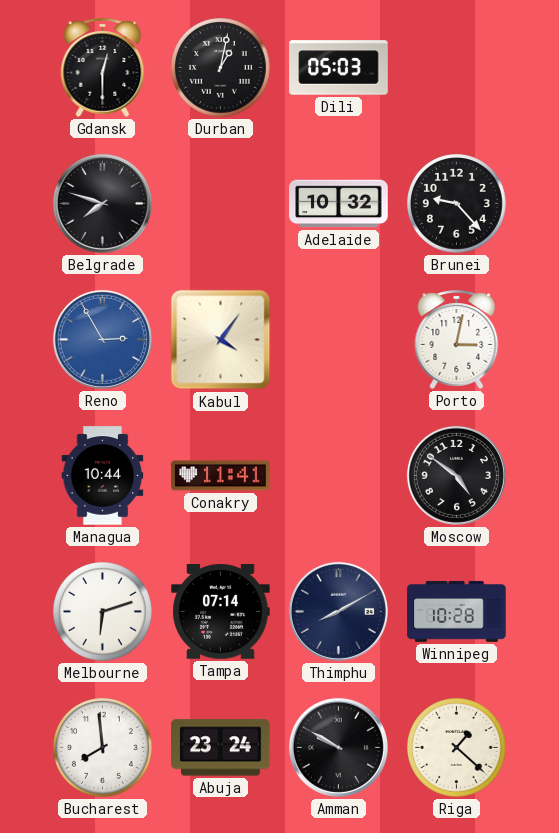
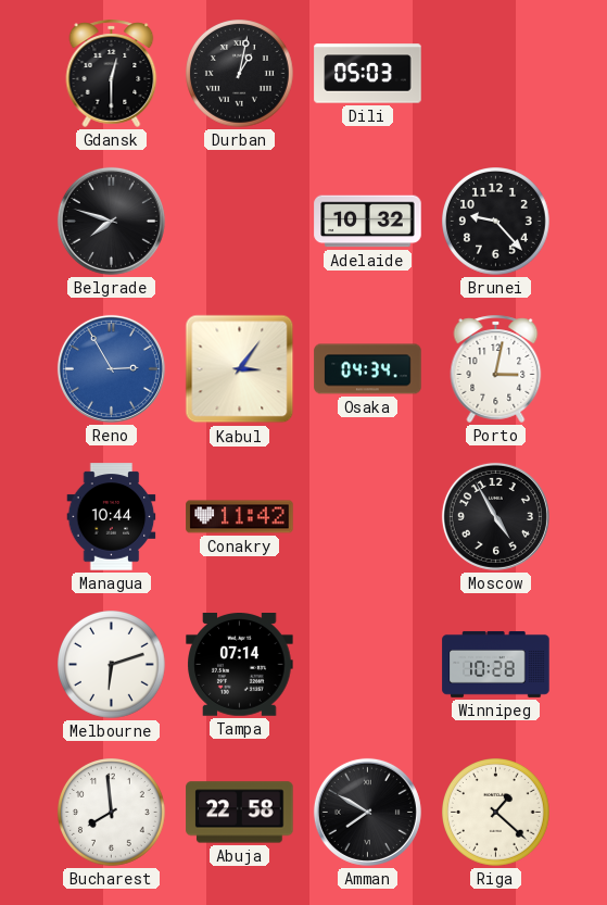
Kabul: 4:06 -> 3:06 (240, 369)
Osaka: none -> 04:34 (368, 369)
Conakry: 11:41 -> 11:42 (240, 517)
Moscow: 4:51 -> 4:55 (495, 516)
Thimphu: 8:10 -> none (338, 611)
Abuja: 23:24 -> 22:58 (240, 813)
Amman: 9:50 -> 7:50 (367, 812)
